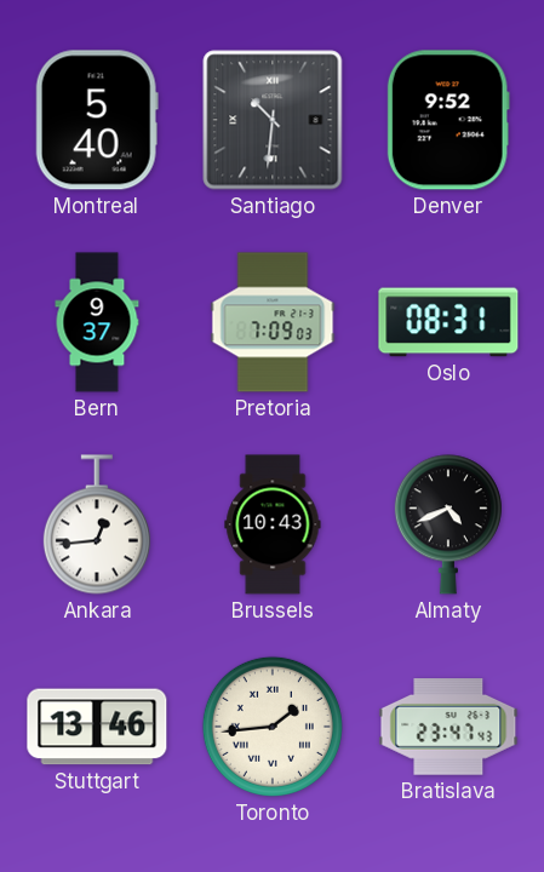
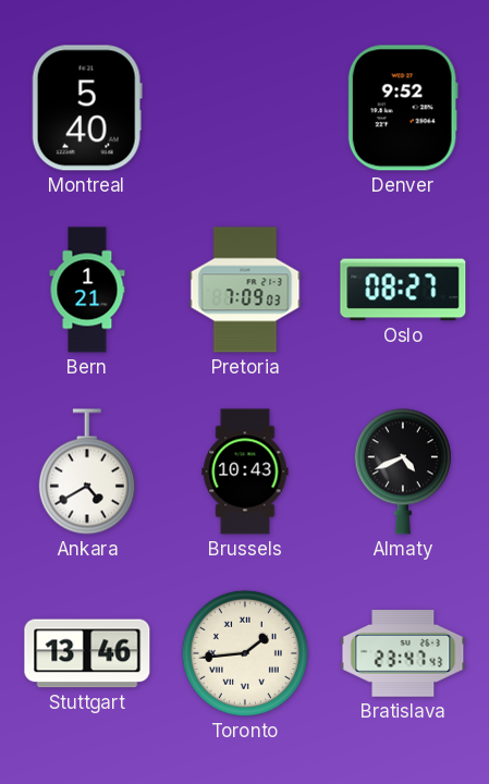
Santiago: 10:31 -> none (273, 120)
Bern: 9:37 -> 1:21 (87, 290)
Oslo: 08:31 -> 08:27 (403, 290)
Ankara: 12:44 -> 4:40 (87, 471)
